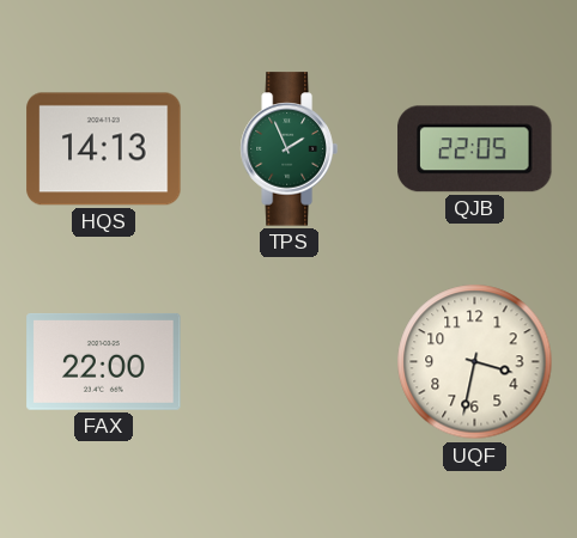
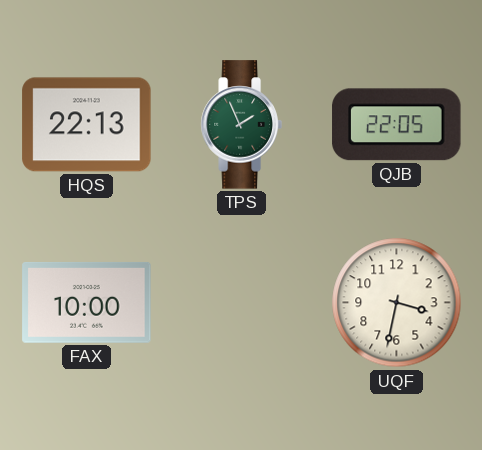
HQS: 14:13 -> 22:13 (87, 125)
FAX: 22:00 -> 10:00 (87, 302)
